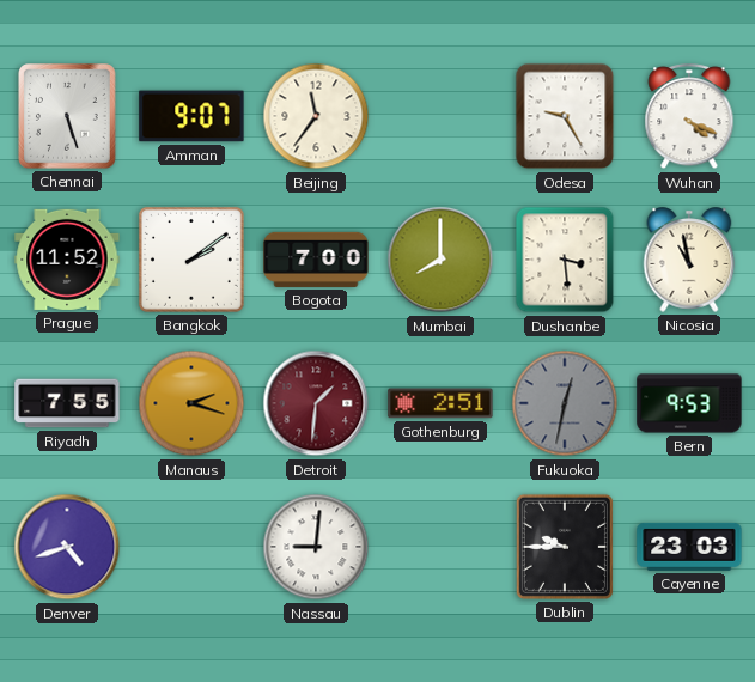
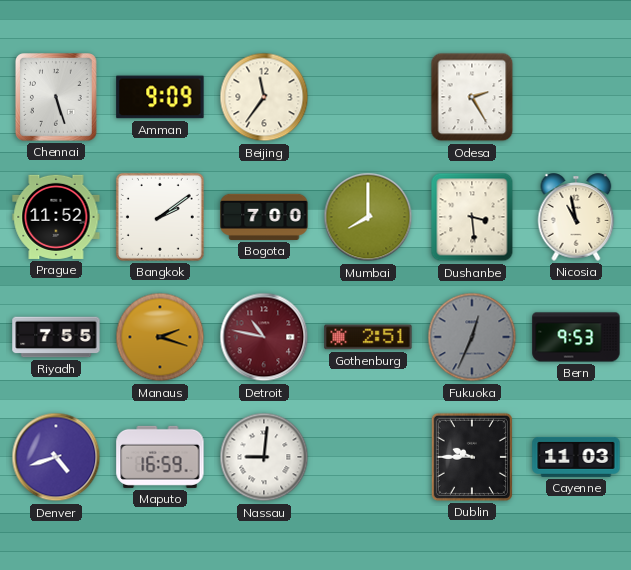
Amman: 9:07 -> 9:09 (160, 97)
Odesa: 9:25 -> 2:25 (472, 97)
Wuhan: 4:19 -> none (689, 117)
Detroit: 1:31 -> 10:47 (264, 337)
Fukuoka: 12:32 -> 12:34 (472, 337)
Maputo: none -> 16:59 (160, 457)
Cayenne: 23:03 -> 11:03 (576, 457)
